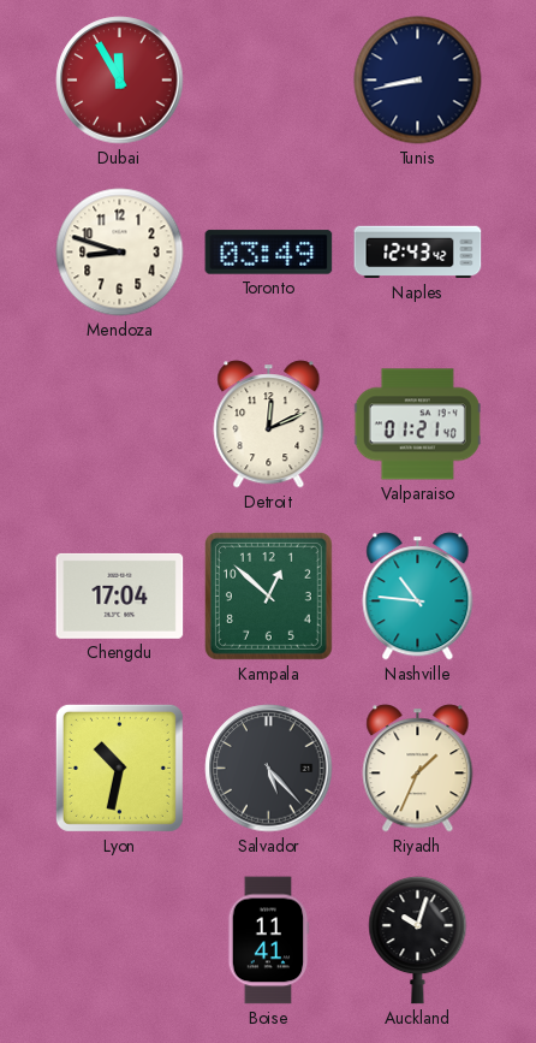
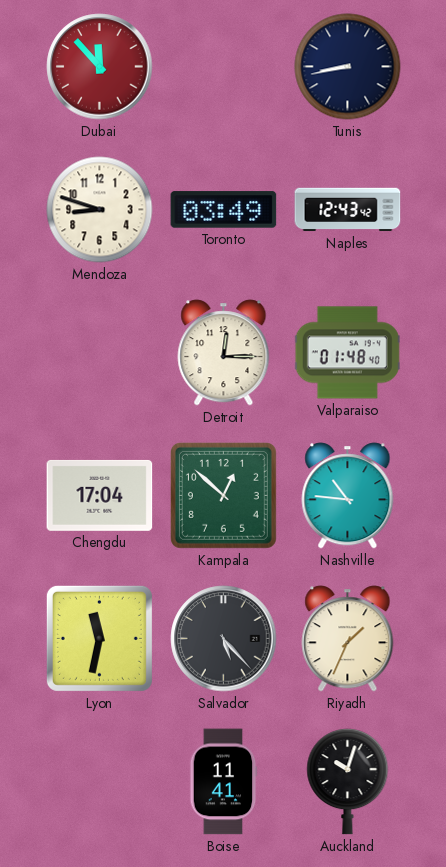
Dubai: 11:55 -> 11:53 (100, 67)
Detroit: 12:11 -> 12:15 (224, 353)
Valparaiso: 01:21 -> 01:48 (347, 353)
Lyon: 10:32 -> 11:32 (99, 638)
